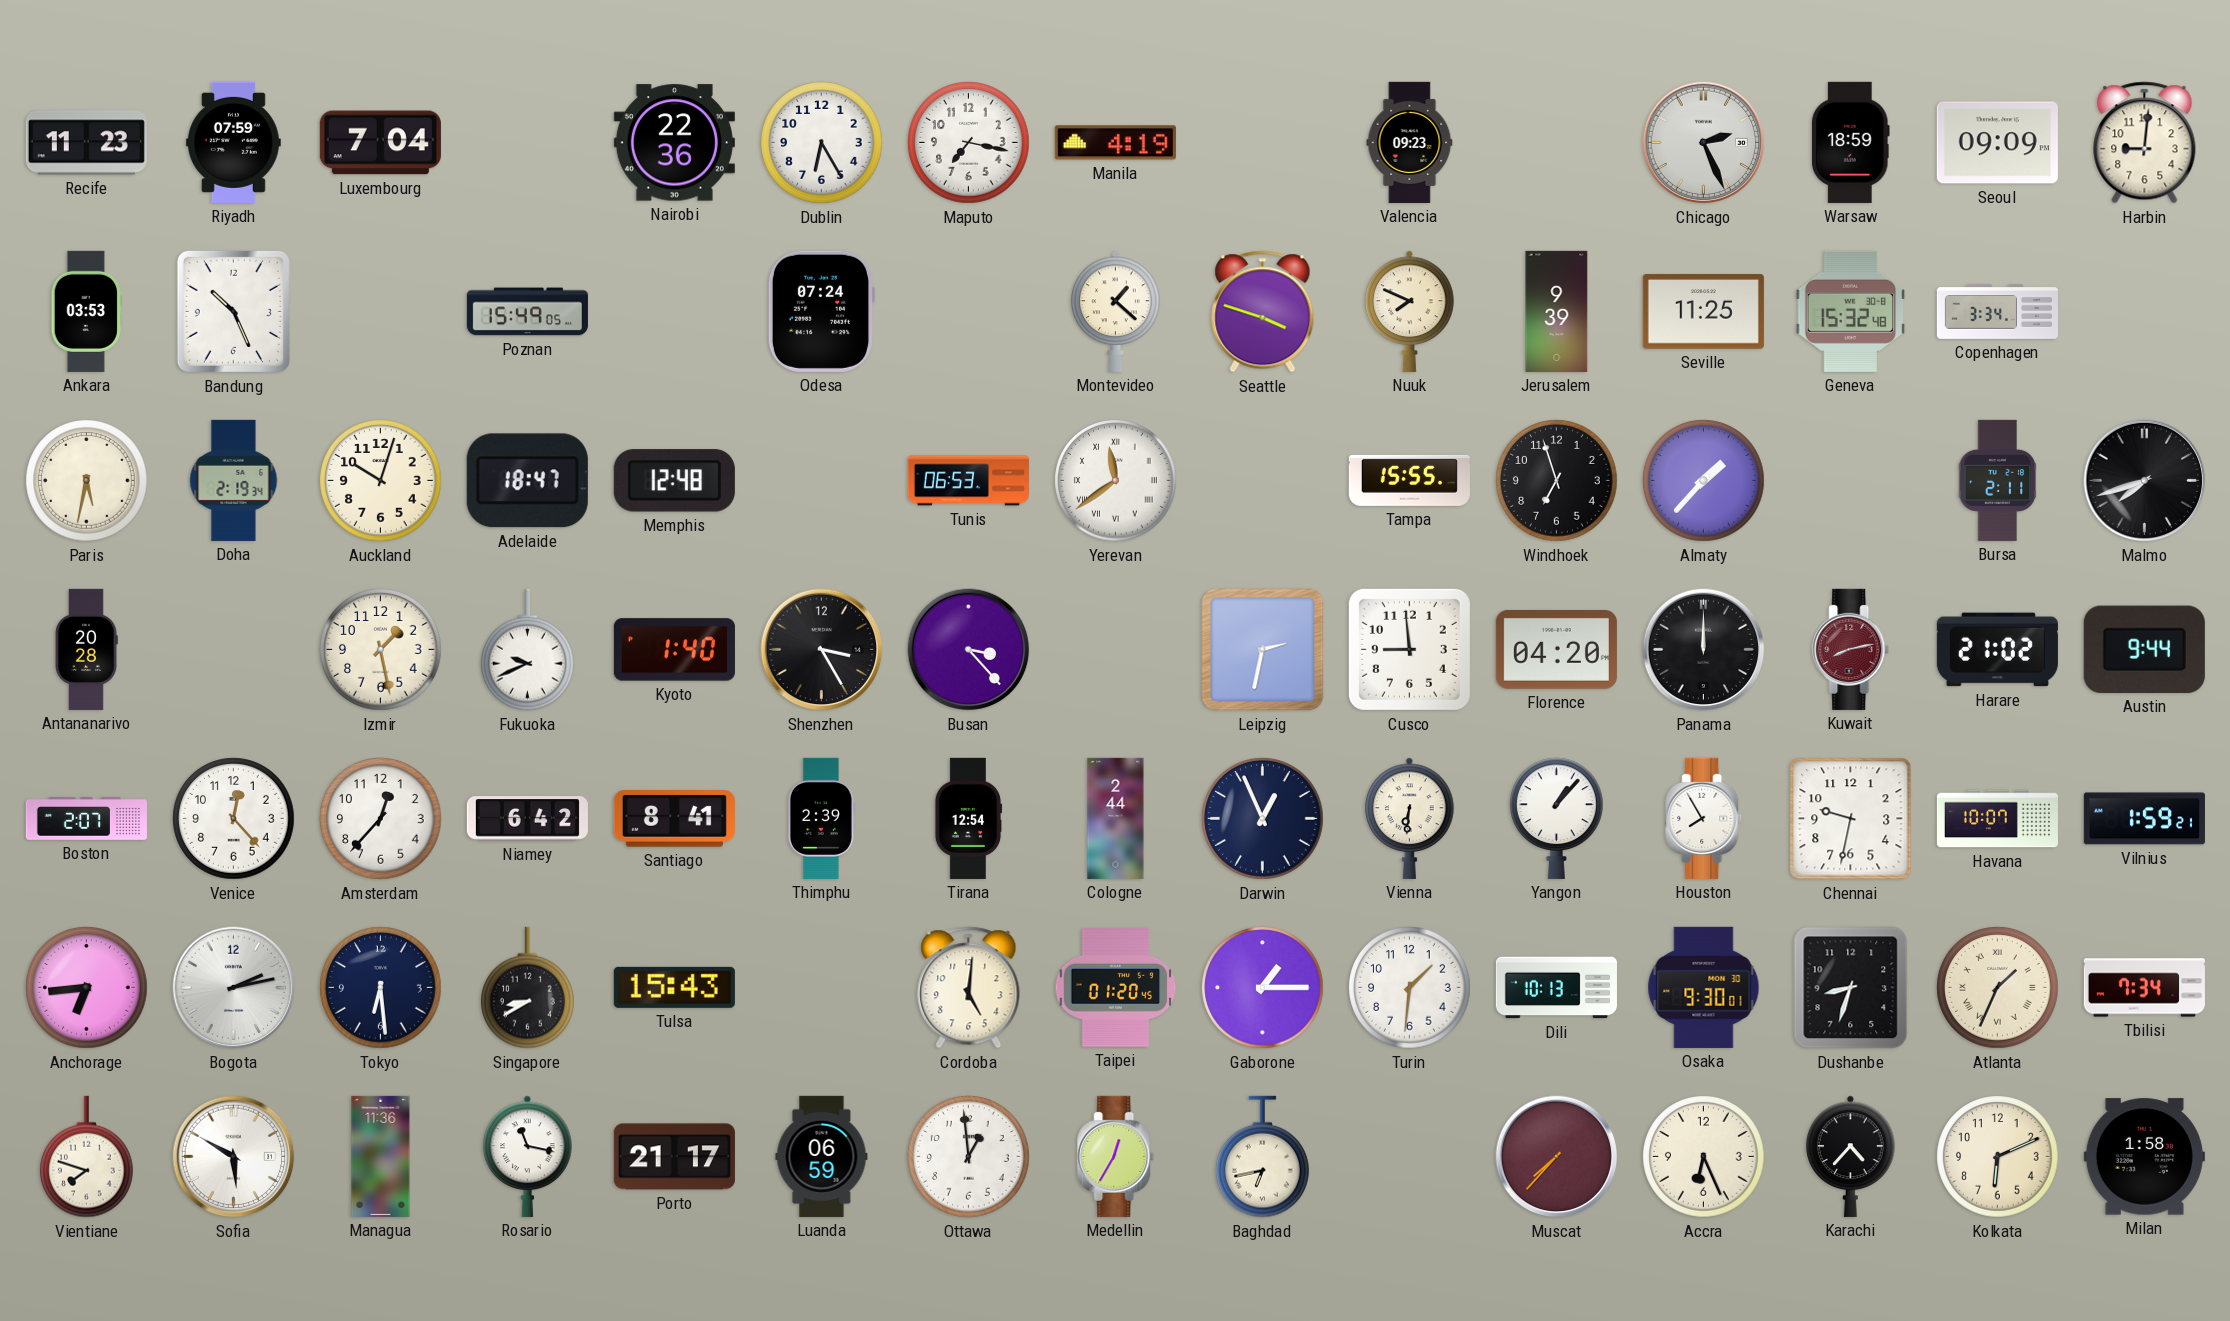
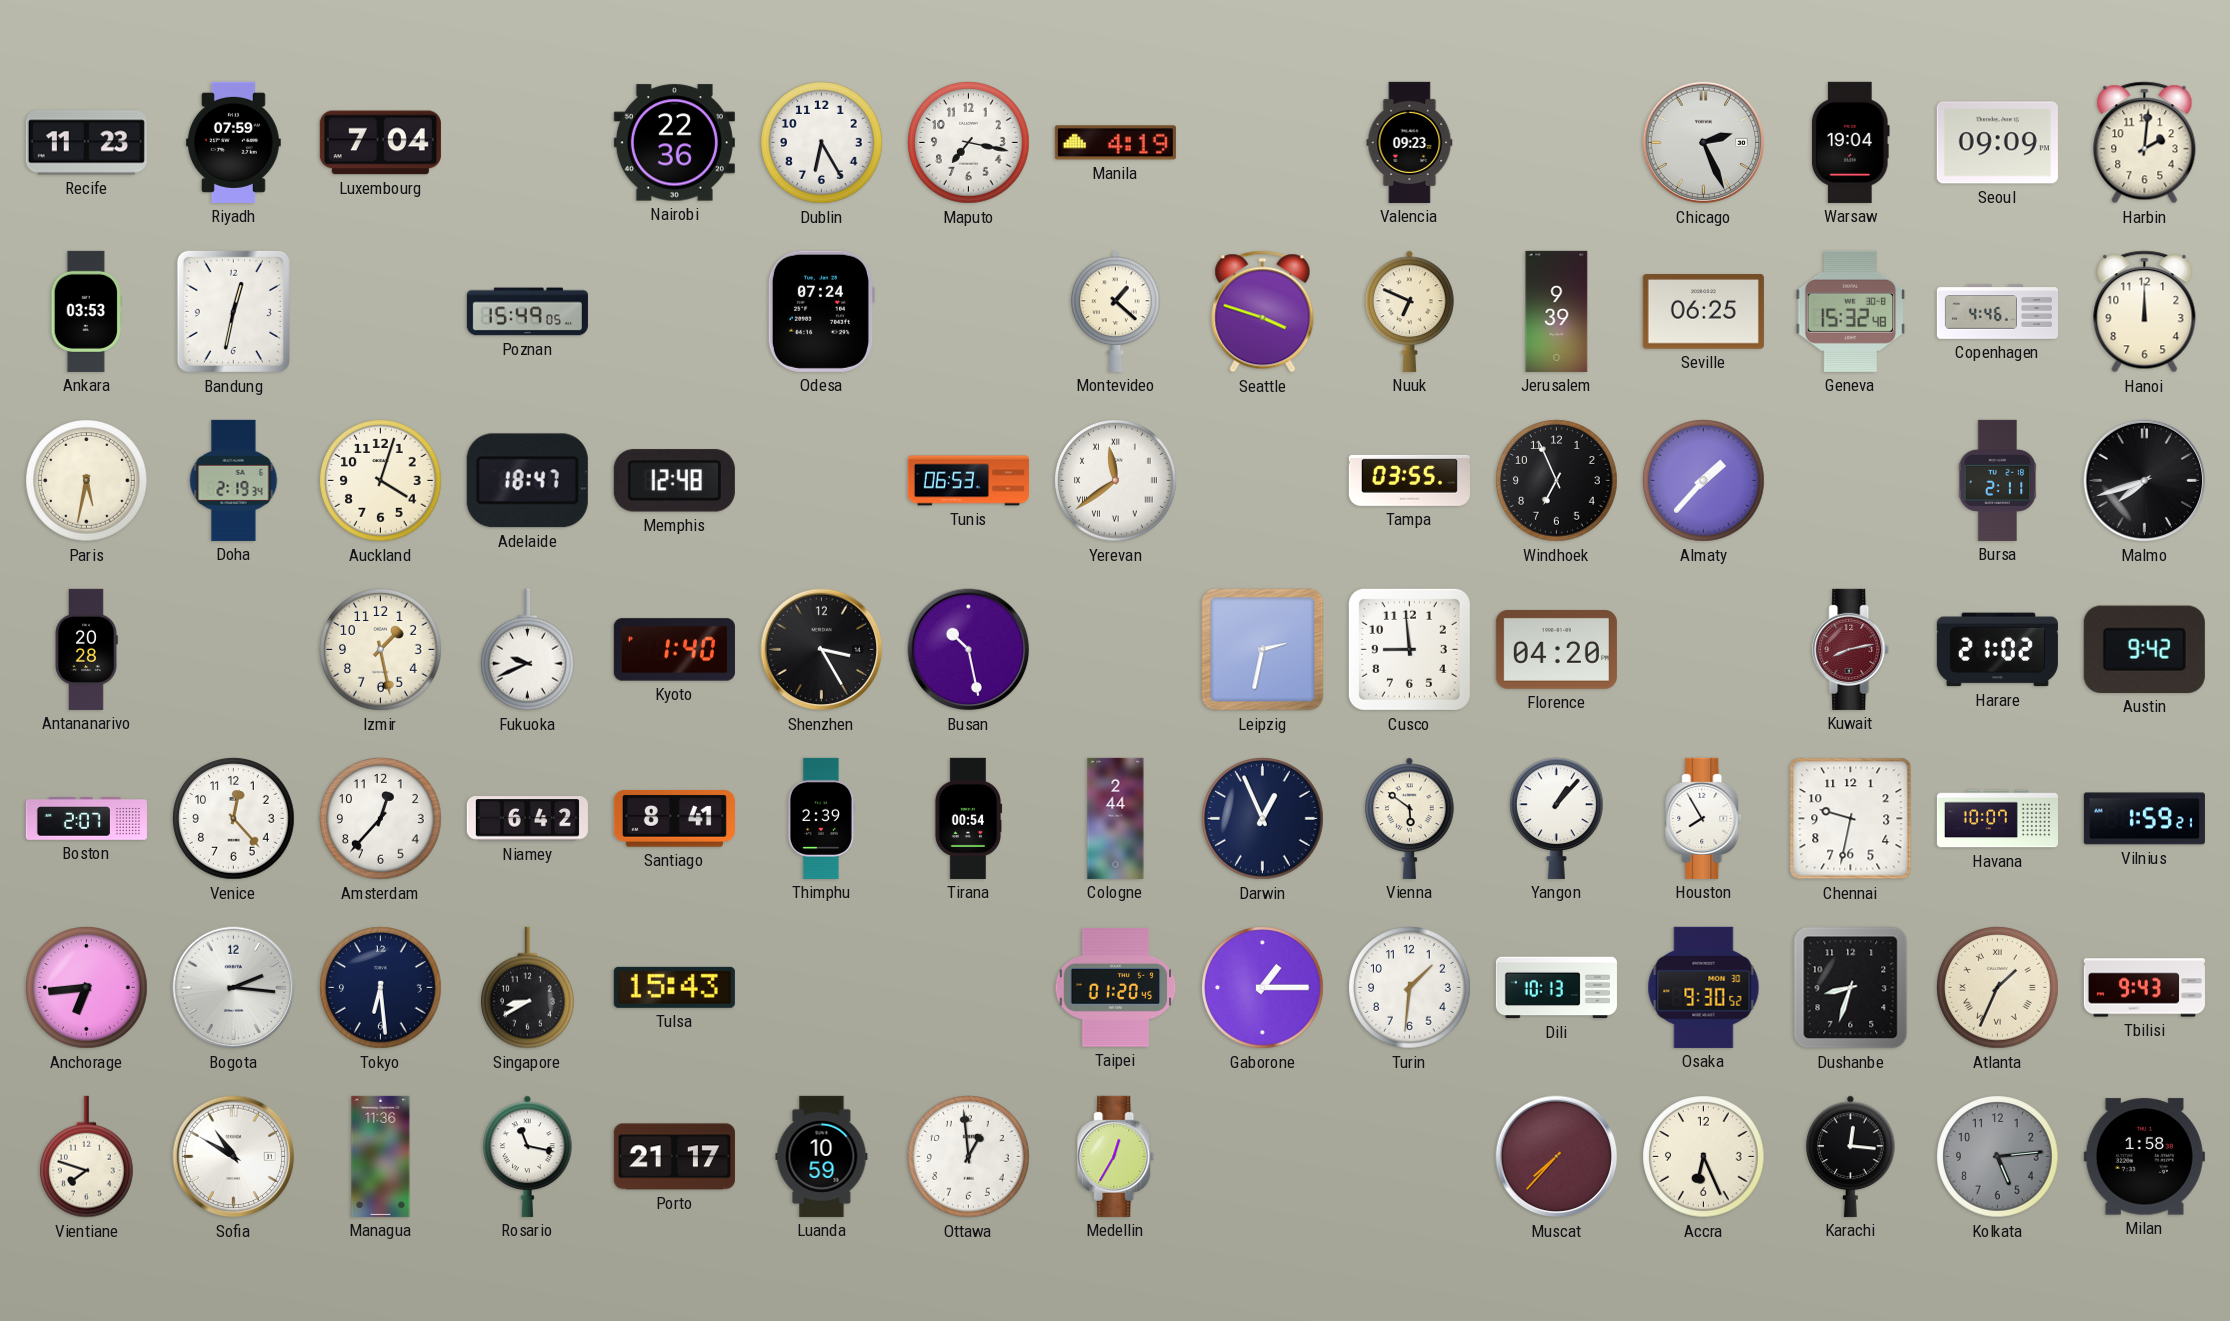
Warsaw: 18:59 -> 19:04 (1850, 142)
Harbin: 9:01 -> 2:01 (2145, 143)
Bandung: 10:26 -> 12:32 (233, 311)
Nuuk: 7:49 -> 6:49 (1410, 311)
Seville: 11:25 -> 06:25 (1703, 312)
Copenhagen: 3:34 -> 4:46 (1997, 312)
Hanoi: none -> 12:00 (2145, 312)
Auckland: 10:03 -> 4:03 (381, 481)
Tampa: 15:55 -> 03:55 (1409, 480)
Windhoek: 6:57 -> 6:56 (1557, 481)
Busan: 3:23 -> 10:28 (969, 650)
Panama: 12:00 -> none (1704, 650)
Austin: 9:44 -> 9:42 (2144, 649)
Tirana: 12:54 -> 00:54 (968, 818)
Vienna: 6:31 -> 5:51 (1410, 818)
Bogota: 2:13 -> 2:16 (234, 988)
Cordoba: 5:01 -> none (969, 988)
Osaka: 9:30:01 -> 9:30:52 (1704, 987)
Tbilisi: 7:34 -> 9:43 (2144, 988)
Sofia: 5:50 -> 10:50 (234, 1157)
Luanda: 06:59 -> 10:59 (822, 1156)
Baghdad: 6:43 -> none (1263, 1157)
Karachi: 4:37 -> 12:16 (1851, 1156)
Kolkata: 6:11 -> 5:14 (1998, 1157)
Kolkata dial: cream -> grey (1998, 1157)
